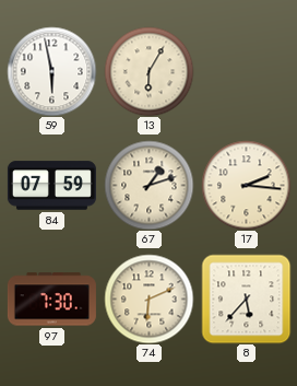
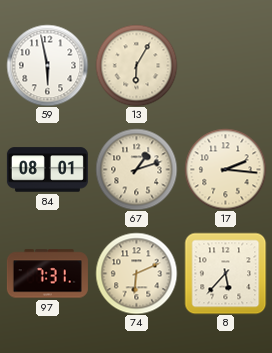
84: 07:59 -> 08:01 (47, 170)
97: 7:30 -> 7:31 (47, 274)
